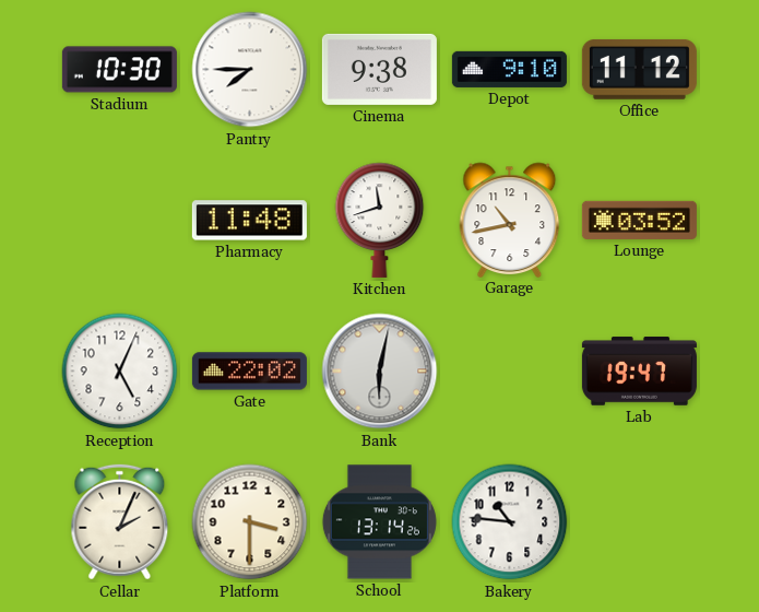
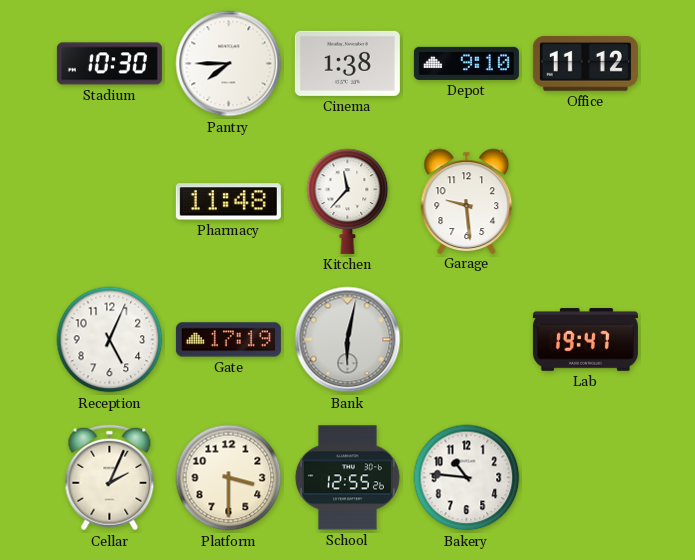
Cinema: 9:38 -> 1:38 (347, 63)
Kitchen: 11:42 -> 11:37 (348, 201)
Garage: 10:43 -> 9:29 (467, 201)
Lounge: 03:52 -> none (639, 220)
Gate: 22:02 -> 17:19 (228, 340)
School: 13:14 -> 12:55 (347, 478)
